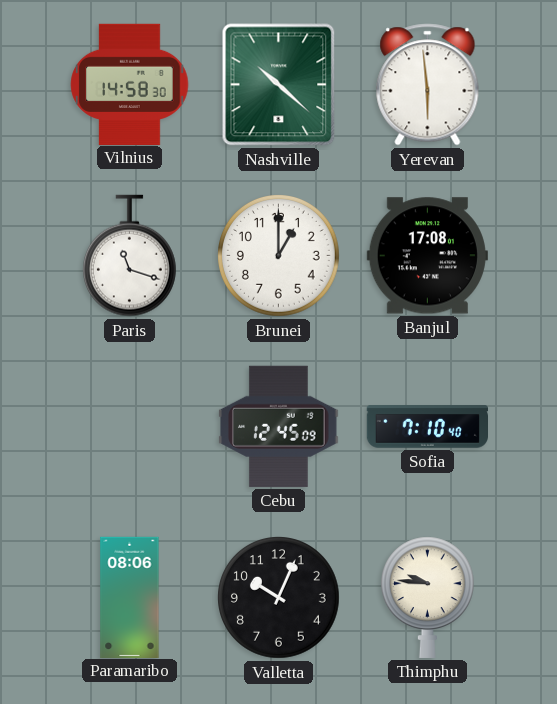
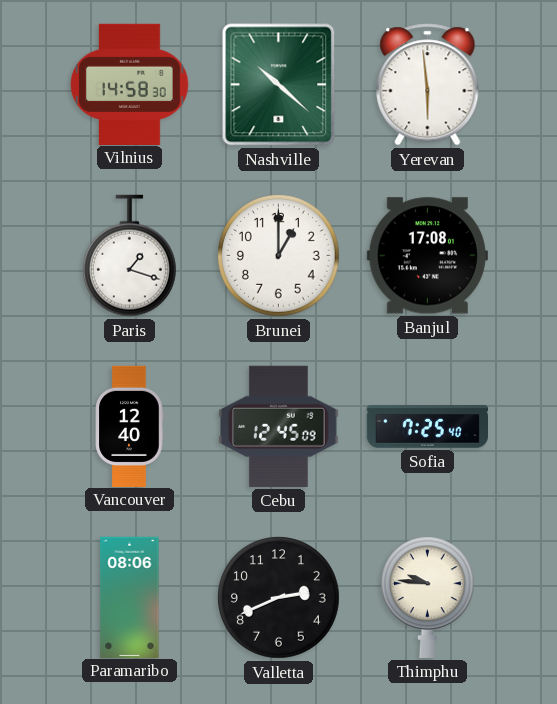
Paris: 11:18 -> 1:18 (129, 256)
Vancouver: none -> 12:40 (129, 426)
Sofia: 7:10 -> 7:25 (427, 427)
Valletta: 10:04 -> 2:41 (279, 598)
